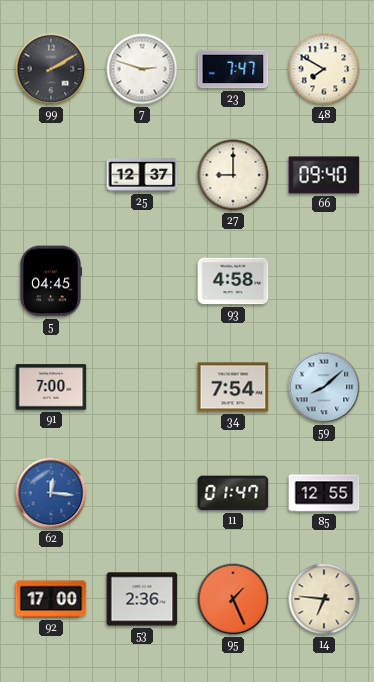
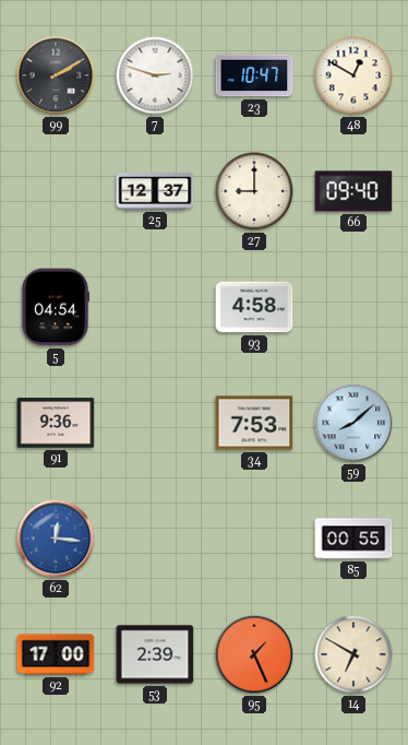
23: 7:47 -> 10:47 (254, 75)
48: 7:50 -> 12:50 (353, 75)
5: 04:45 -> 04:54 (55, 307)
91: 7:00 -> 9:36 (56, 423)
34: 7:54 -> 7:53 (254, 423)
11: 01:47 -> none (233, 493)
85: 12:55 -> 00:55 (353, 539)
53: 2:36 -> 2:39 (155, 654)
14: 6:46 -> 6:50 (353, 654)
